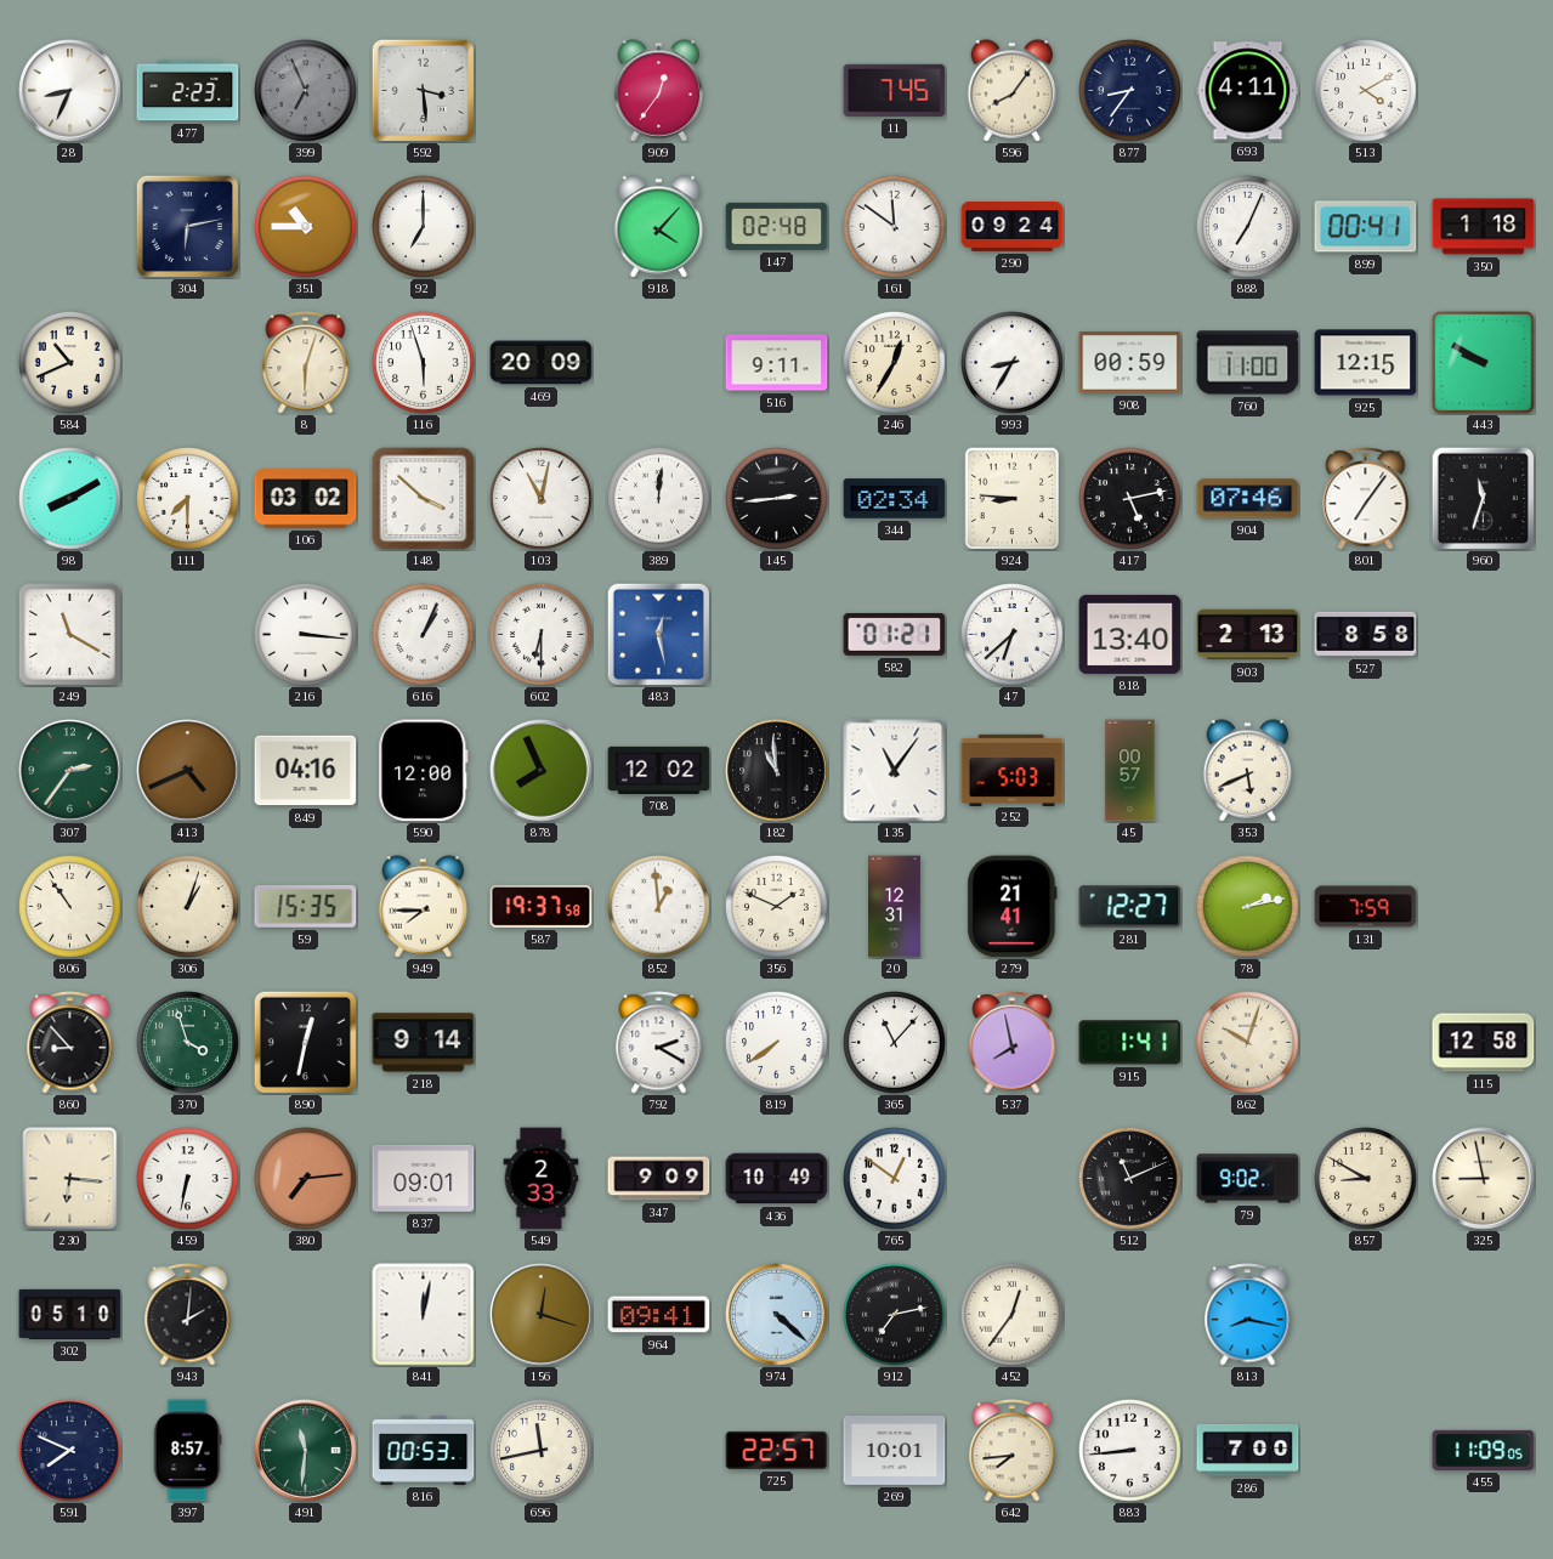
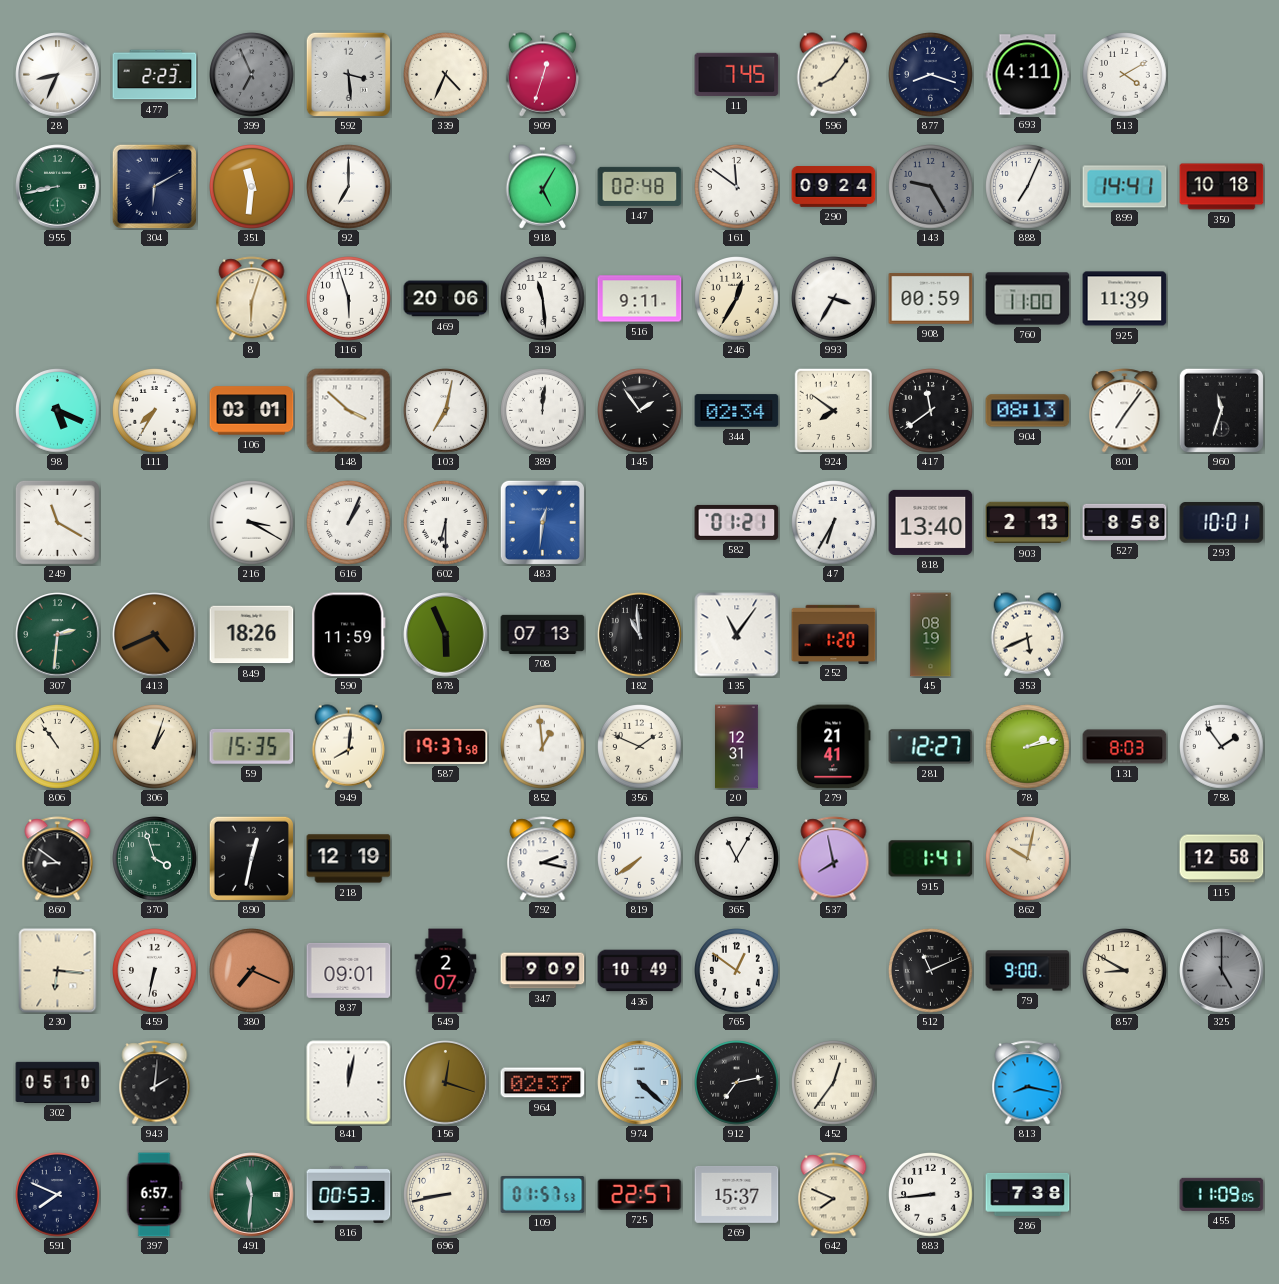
339: none -> 4:34 (446, 75)
909: 12:36 -> 12:33 (543, 75)
877: 8:36 -> 8:18 (931, 75)
955: none -> 8:43 (58, 187)
304: 6:13 -> 6:10 (154, 186)
351: 10:45 -> 11:31 (252, 187)
918: 4:07 -> 5:05 (543, 187)
143: none -> 9:25 (931, 187)
899: 00:41 -> 14:41 (1125, 187)
350: 1:18 -> 10:18 (1222, 187)
584: 10:41 -> none (70, 363)
469: 20:09 -> 20:06 (446, 299)
319: none -> 11:29 (543, 299)
993: 8:35 -> 3:35 (834, 299)
925: 12:15 -> 11:39 (1125, 299)
443: 9:50 -> none (1484, 363)
98: 8:10 -> 5:19 (58, 411)
111: 7:30 -> 7:35 (155, 411)
106: 03:02 -> 03:01 (252, 411)
103: 11:02 -> 7:02 (446, 411)
145: 2:44 -> 1:54 (640, 411)
924: 8:46 -> 7:51 (834, 410)
417: 5:13 -> 11:39 (931, 411)
904: 07:46 -> 08:13 (1028, 411)
216: 3:16 -> 3:20 (252, 523)
483: 12:28 -> 12:31 (542, 522)
47: 6:38 -> 6:35 (834, 523)
293: none -> 10:01 (1222, 523)
307: 2:36 -> 2:31 (58, 635)
849: 04:16 -> 18:26 (252, 635)
590: 12:00 -> 11:59 (349, 635)
878: 7:56 -> 5:56 (446, 635)
708: 12:02 -> 07:13 (543, 634)
252: 5:03 -> 1:20 (834, 634)
45: 00:57 -> 08:19 (931, 635)
949: 7:45 -> 8:01 (349, 747)
131: 7:59 -> 8:03 (1125, 747)
758: none -> 1:54 (1222, 747)
860: 8:53 -> 8:51 (58, 859)
218: 9:14 -> 12:19 (349, 859)
792: 2:20 -> 2:17 (543, 859)
365: 11:07 -> 11:05 (737, 859)
862: 10:03 -> 10:02 (1028, 859)
380: 7:14 -> 7:19 (252, 971)
549: 2:33 -> 2:07 (446, 971)
79: 9:02 -> 9:00 (1028, 971)
325: 8:58 -> 5:00 (1222, 971)
325 dial: cream -> grey (1222, 971)
964: 09:41 -> 02:37 (543, 1083)
397: 8:57 -> 6:57 (154, 1195)
696: 11:43 -> 8:43 (446, 1195)
109: none -> 01:57 (543, 1195)
269: 10:01 -> 15:37 (737, 1194)
642: 7:44 -> 7:49 (834, 1195)
286: 7:00 -> 7:38 (1028, 1194)
